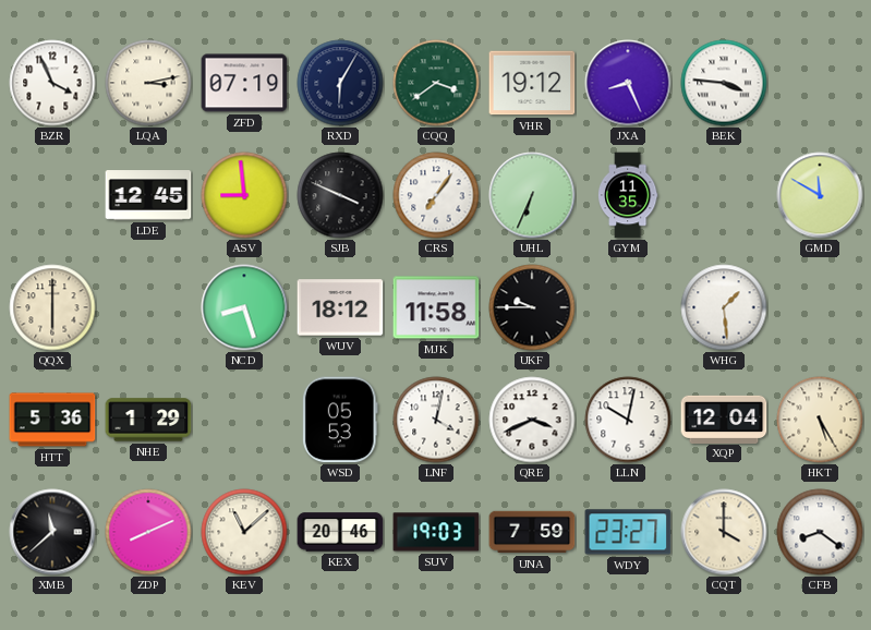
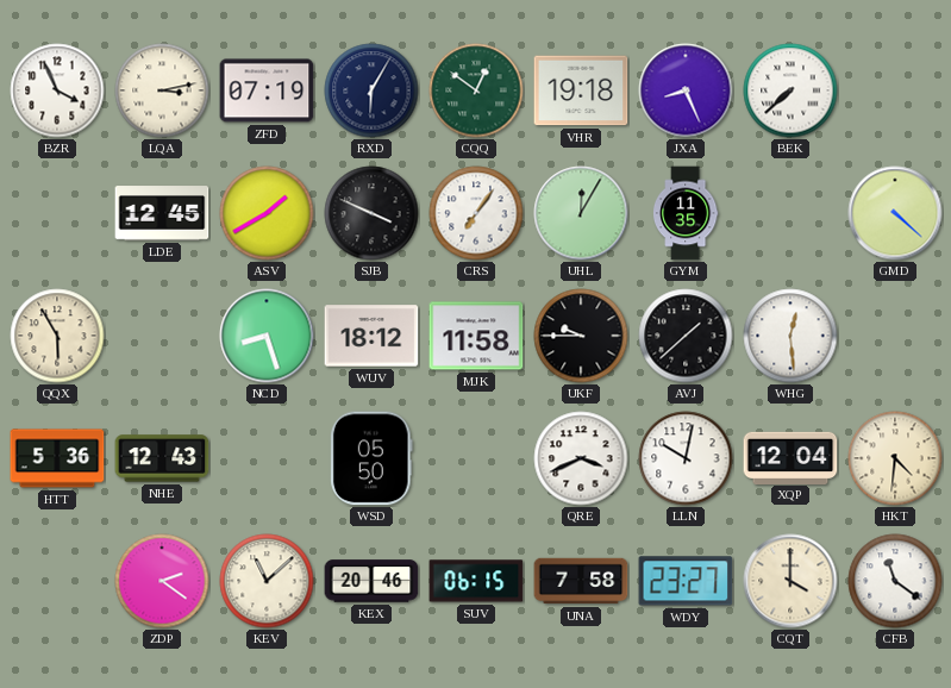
CQQ: 3:39 -> 12:51 (476, 90)
VHR: 19:12 -> 19:18 (581, 90)
BEK: 3:46 -> 7:38 (790, 90)
ASV: 8:59 -> 1:40 (267, 213)
UHL: 6:34 -> 12:05 (581, 213)
GMD: 11:50 -> 4:22 (895, 213)
QQX: 6:00 -> 5:55 (57, 336)
AVJ: none -> 1:38 (686, 336)
WHG: 1:29 -> 12:29 (790, 336)
NHE: 1:29 -> 12:43 (162, 458)
WSD: 05:53 -> 05:50 (371, 458)
LNF: 4:02 -> none (436, 420)
HKT: 5:25 -> 4:31 (895, 458)
XMB: 11:38 -> none (52, 532)
ZDP: 8:11 -> 2:21 (162, 581)
SUV: 19:03 -> 06:15 (476, 581)
UNA: 7:59 -> 7:58 (581, 581)
CFB: 8:21 -> 11:21 (895, 581)
